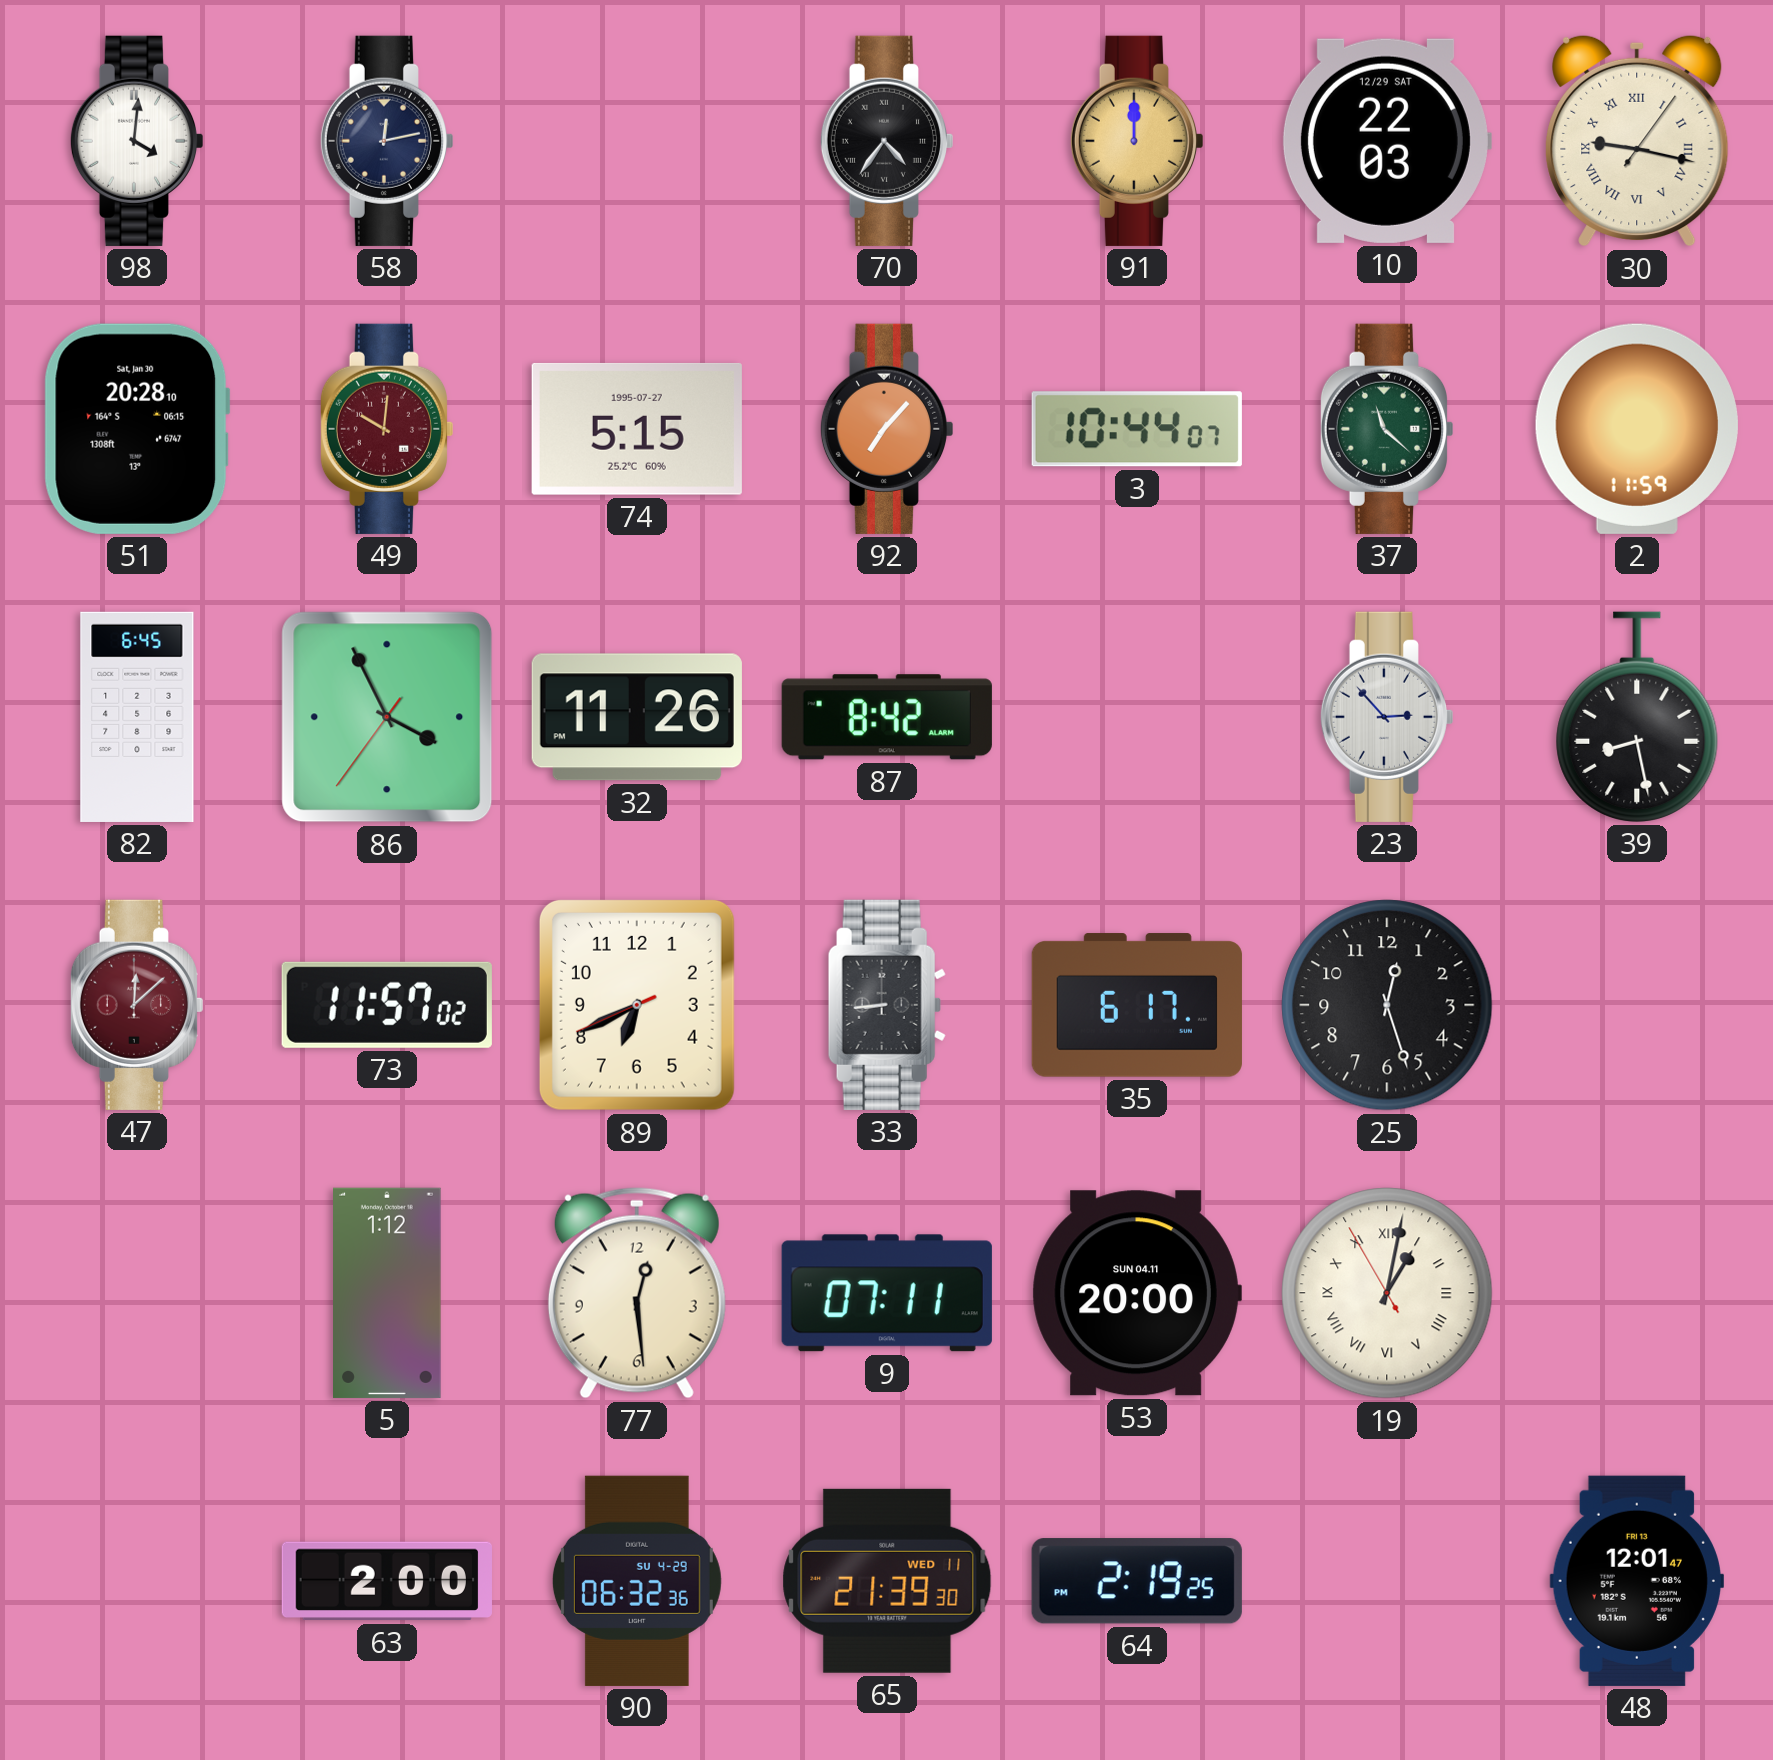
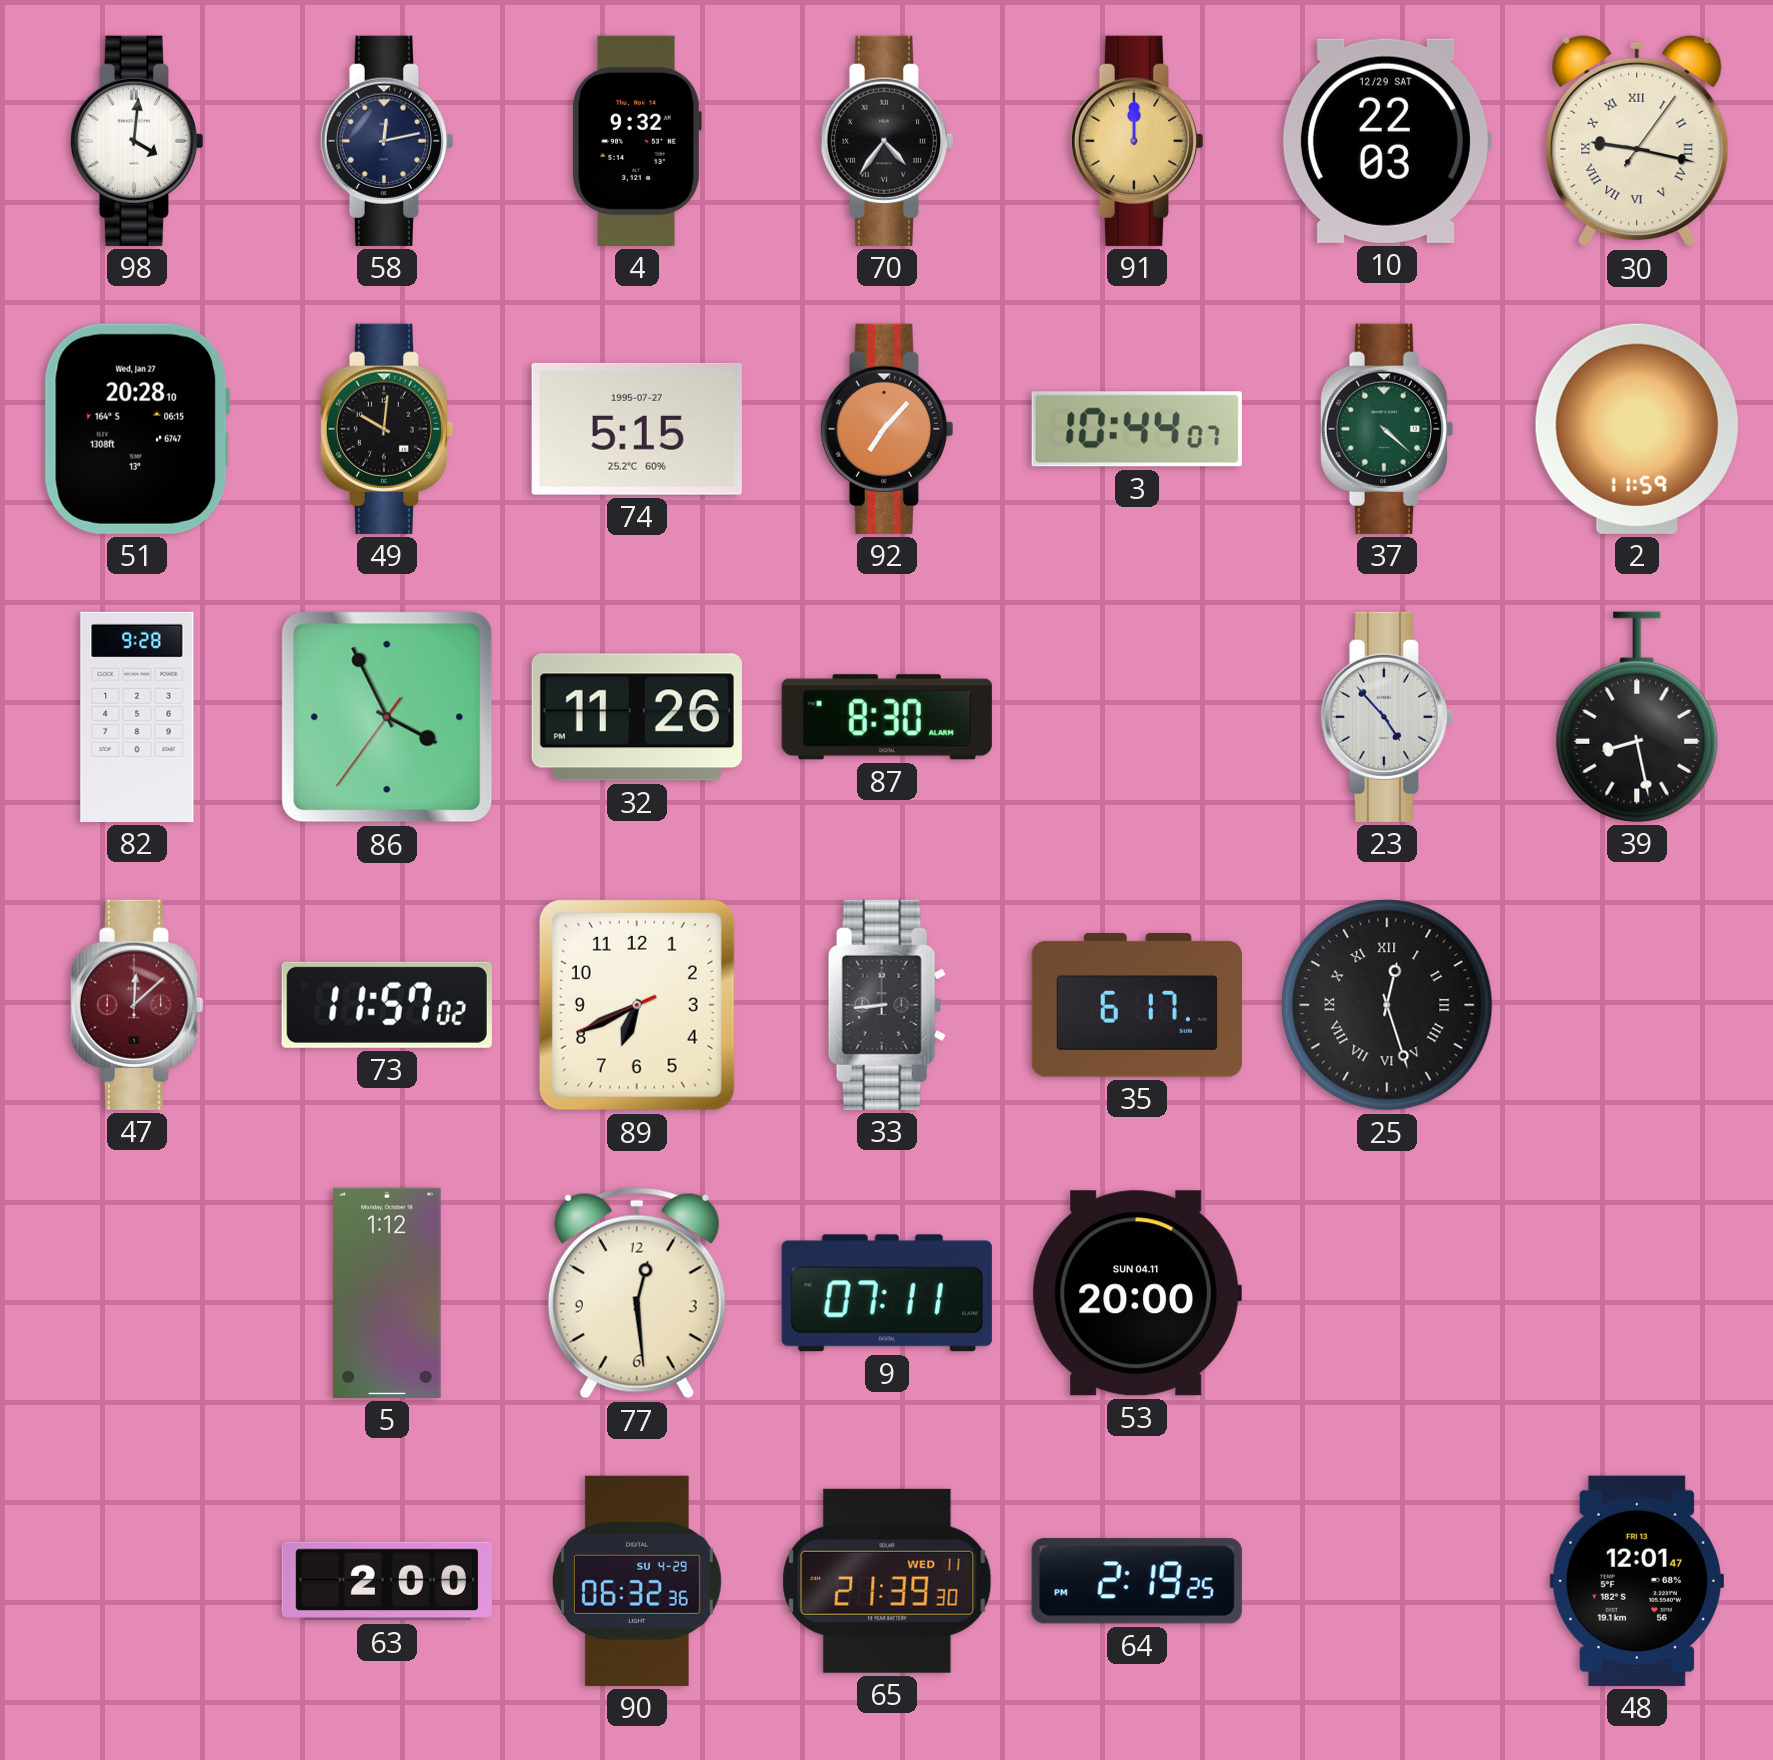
4: none -> 9:32 (637, 141)
51 date: Sat, Jan 30 -> Wed, Jan 27 (137, 429)
49 dial: burgundy -> black (386, 429)
37: 11:22 -> 4:22 (1386, 429)
82: 6:45 -> 9:28 (137, 717)
87: 8:42 -> 8:30 (887, 717)
23: 2:53 -> 4:53 (1386, 717)
25 numerals: Arabic -> Roman (1387, 1005)
19: 1:01 -> none (1387, 1293)
